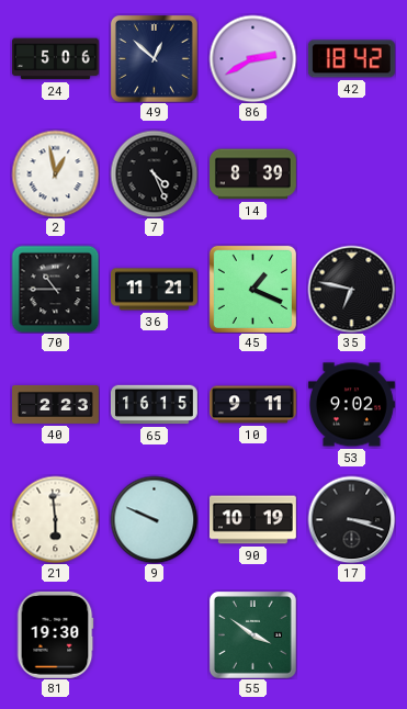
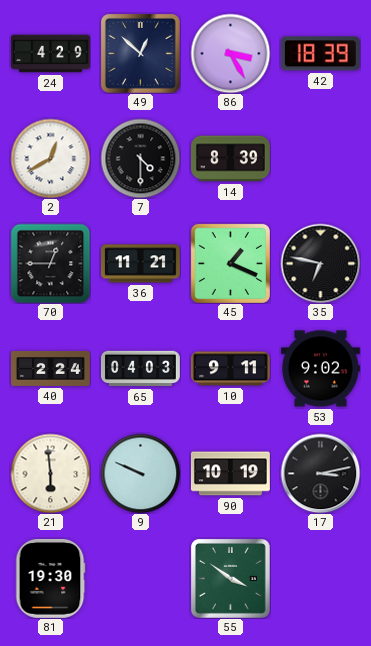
24: 5:06 -> 4:29 (51, 54)
86: 2:40 -> 3:25 (230, 53)
42: 18:42 -> 18:39 (320, 54)
2: 12:58 -> 12:40 (50, 158)
7: 4:26 -> 4:30 (140, 158)
70: 10:45 -> 12:45 (50, 263)
40: 2:23 -> 2:24 (51, 368)
65: 16:15 -> 04:03 (140, 369)
17: 3:18 -> 3:13 (320, 473)
